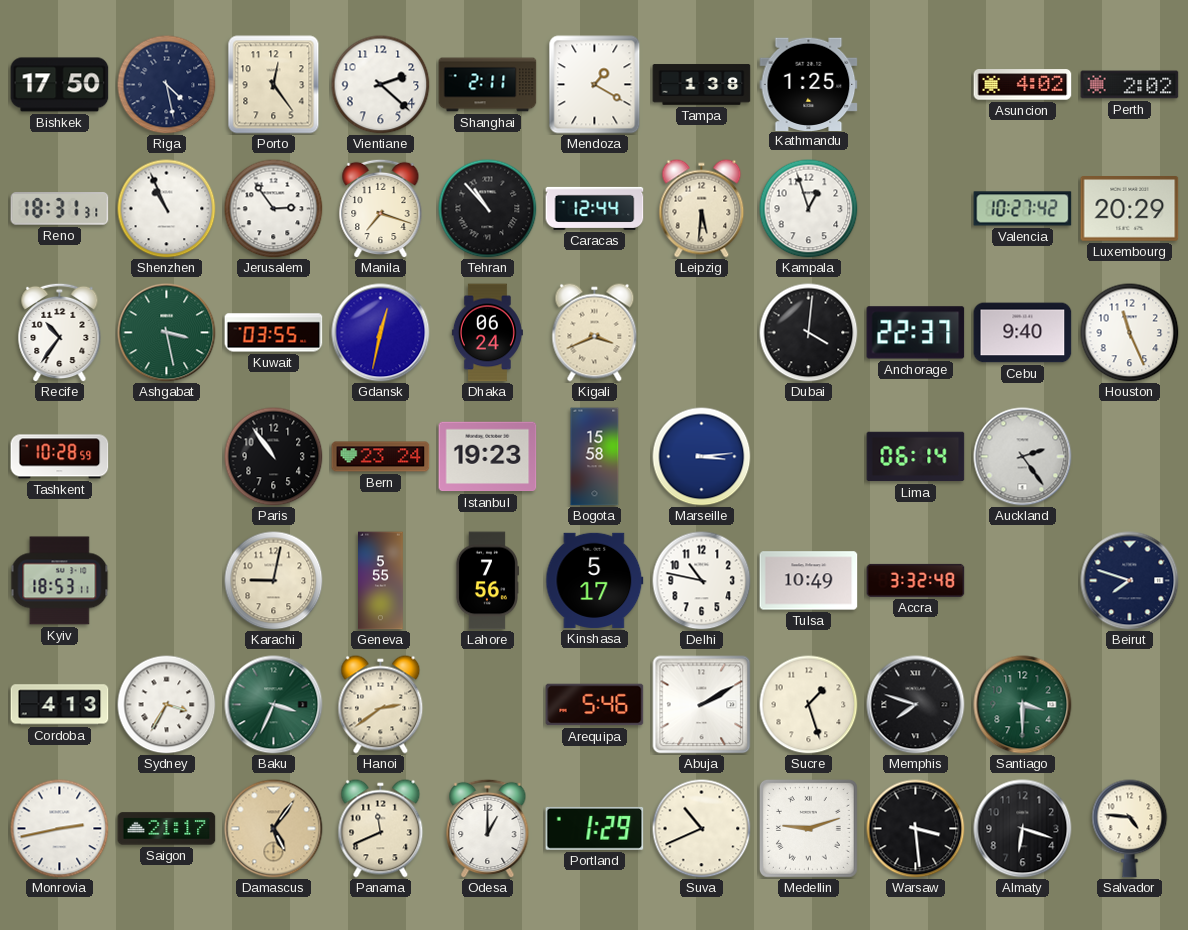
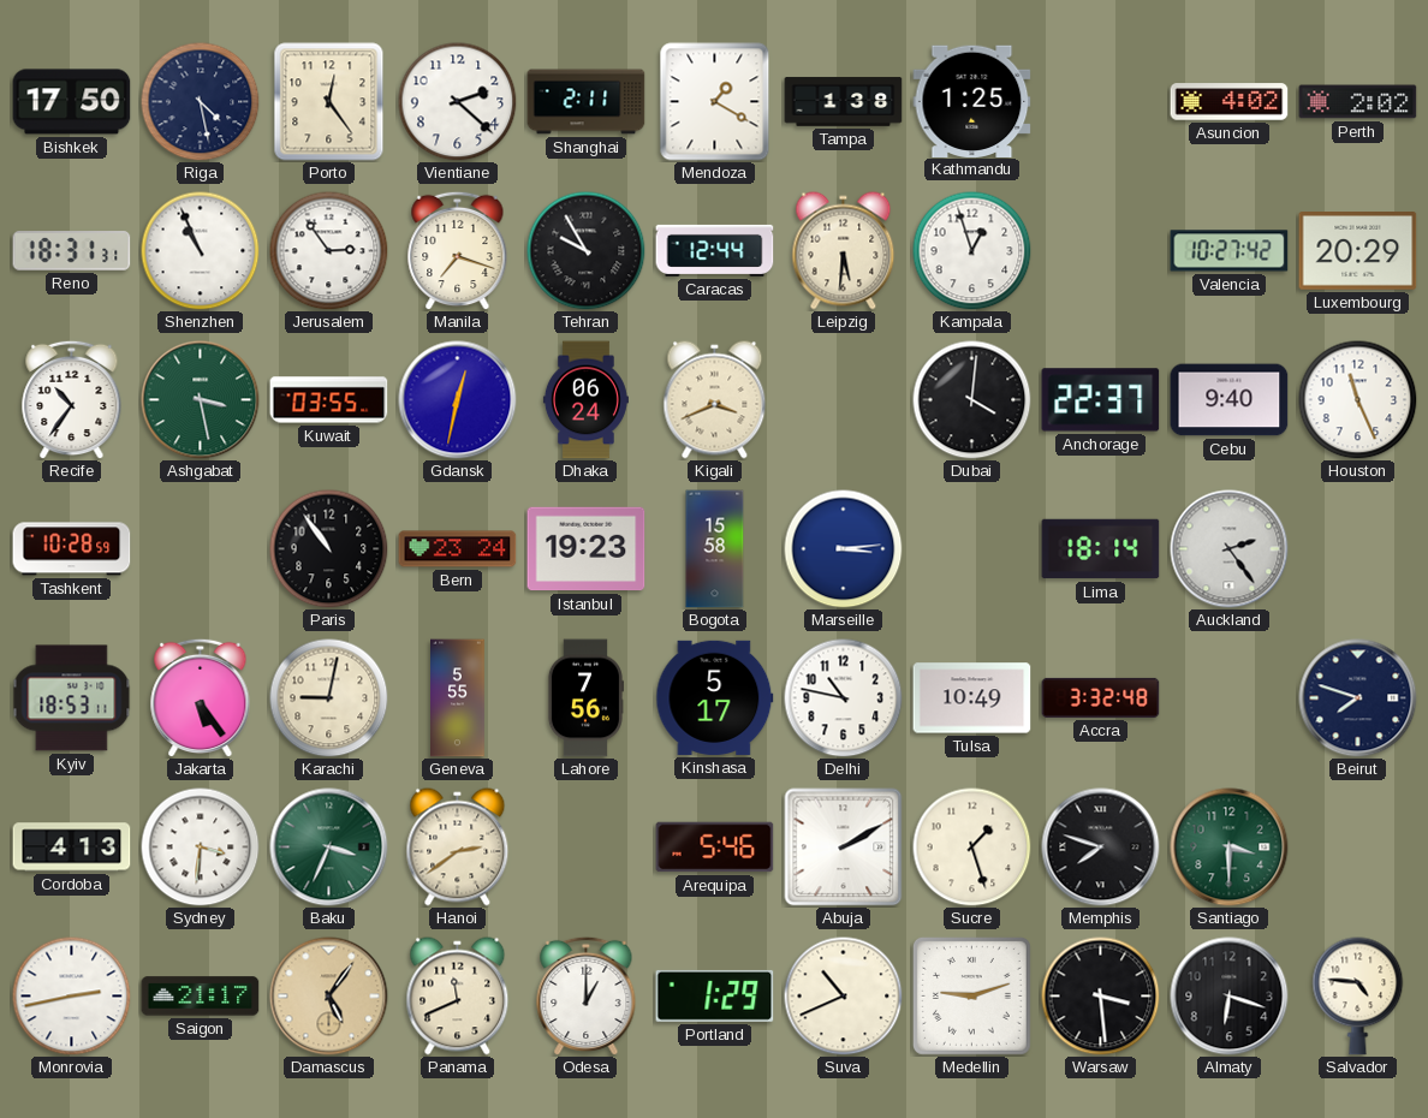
Tehran: 10:53 -> 9:55 (587, 251)
Lima: 06:14 -> 18:14 (1101, 549)
Jakarta: none -> 5:24 (201, 697)
Sydney: 3:35 -> 3:31 (201, 848)
